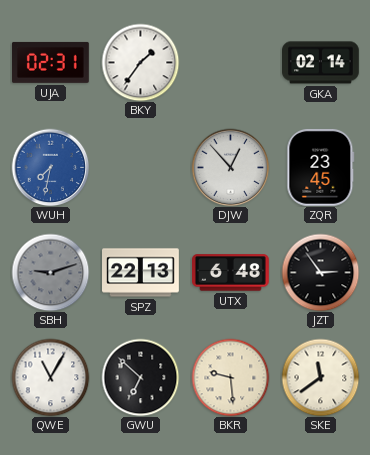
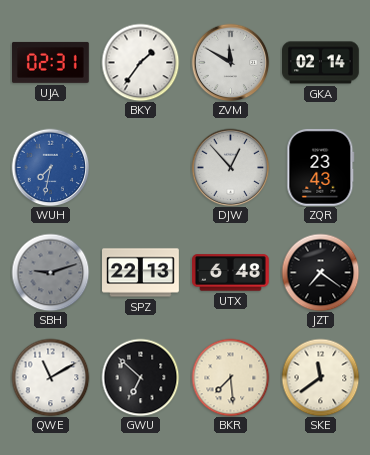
ZVM: none -> 11:50 (230, 62)
ZQR: 23:45 -> 23:43 (321, 167)
JZT: 2:54 -> 7:21 (320, 272)
QWE: 11:05 -> 11:10 (50, 377)
BKR: 9:29 -> 7:29 (230, 377)
